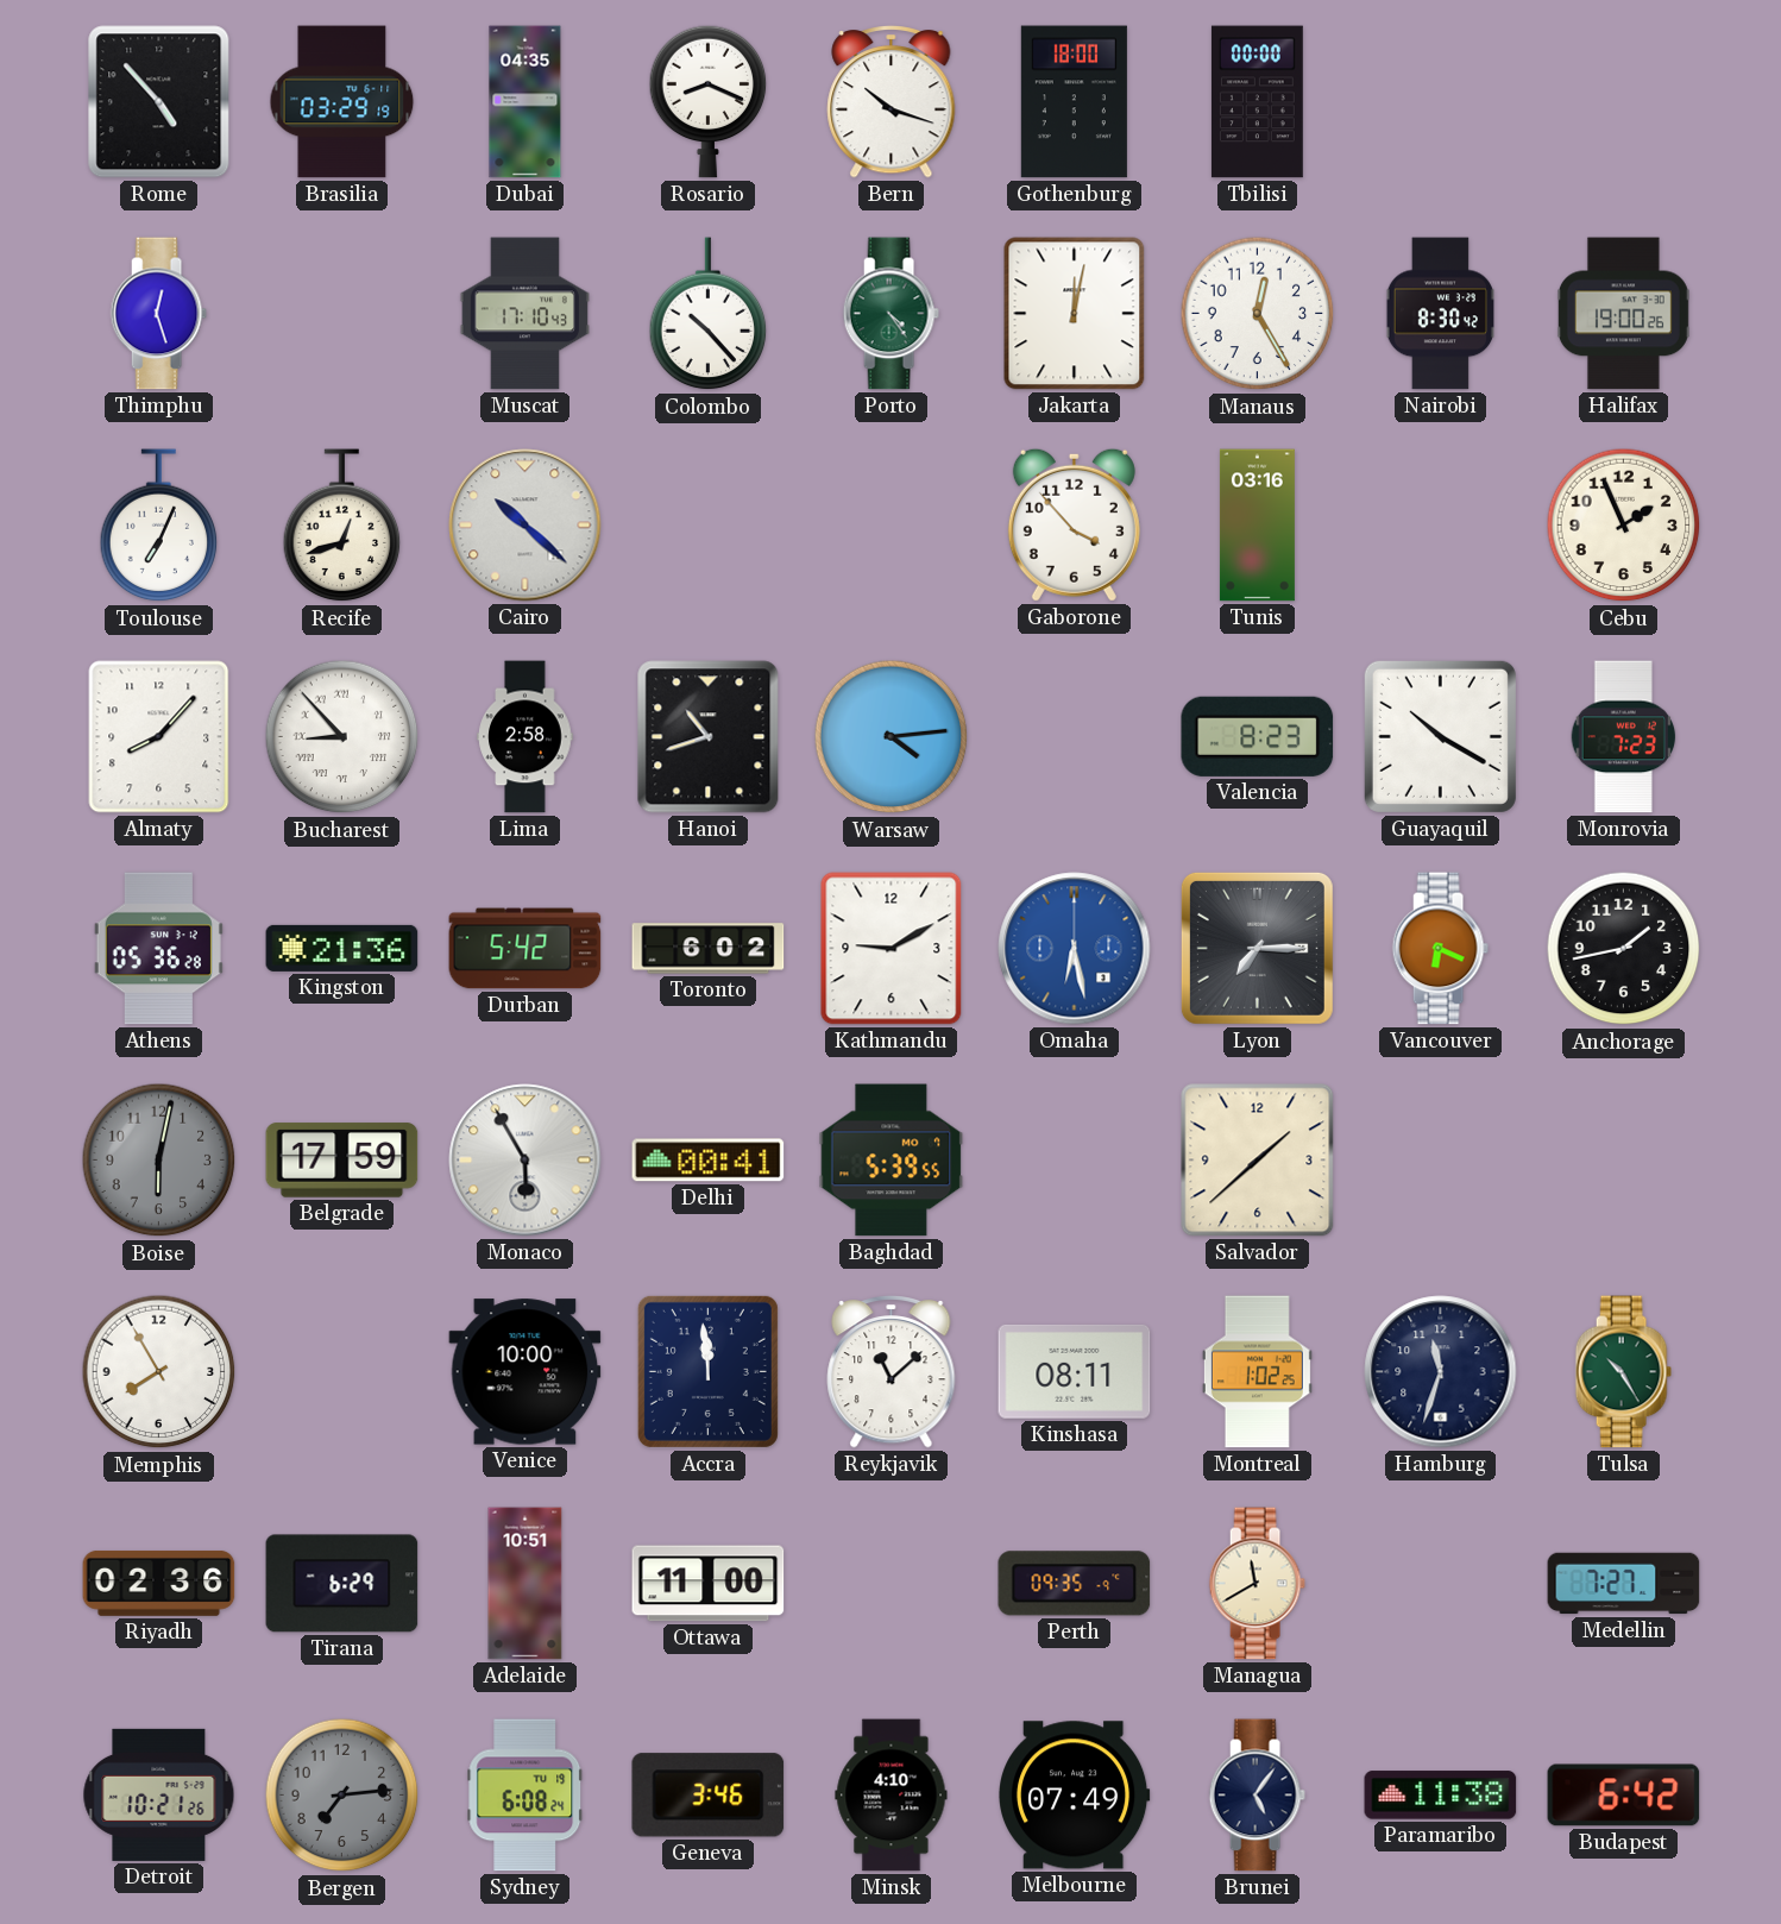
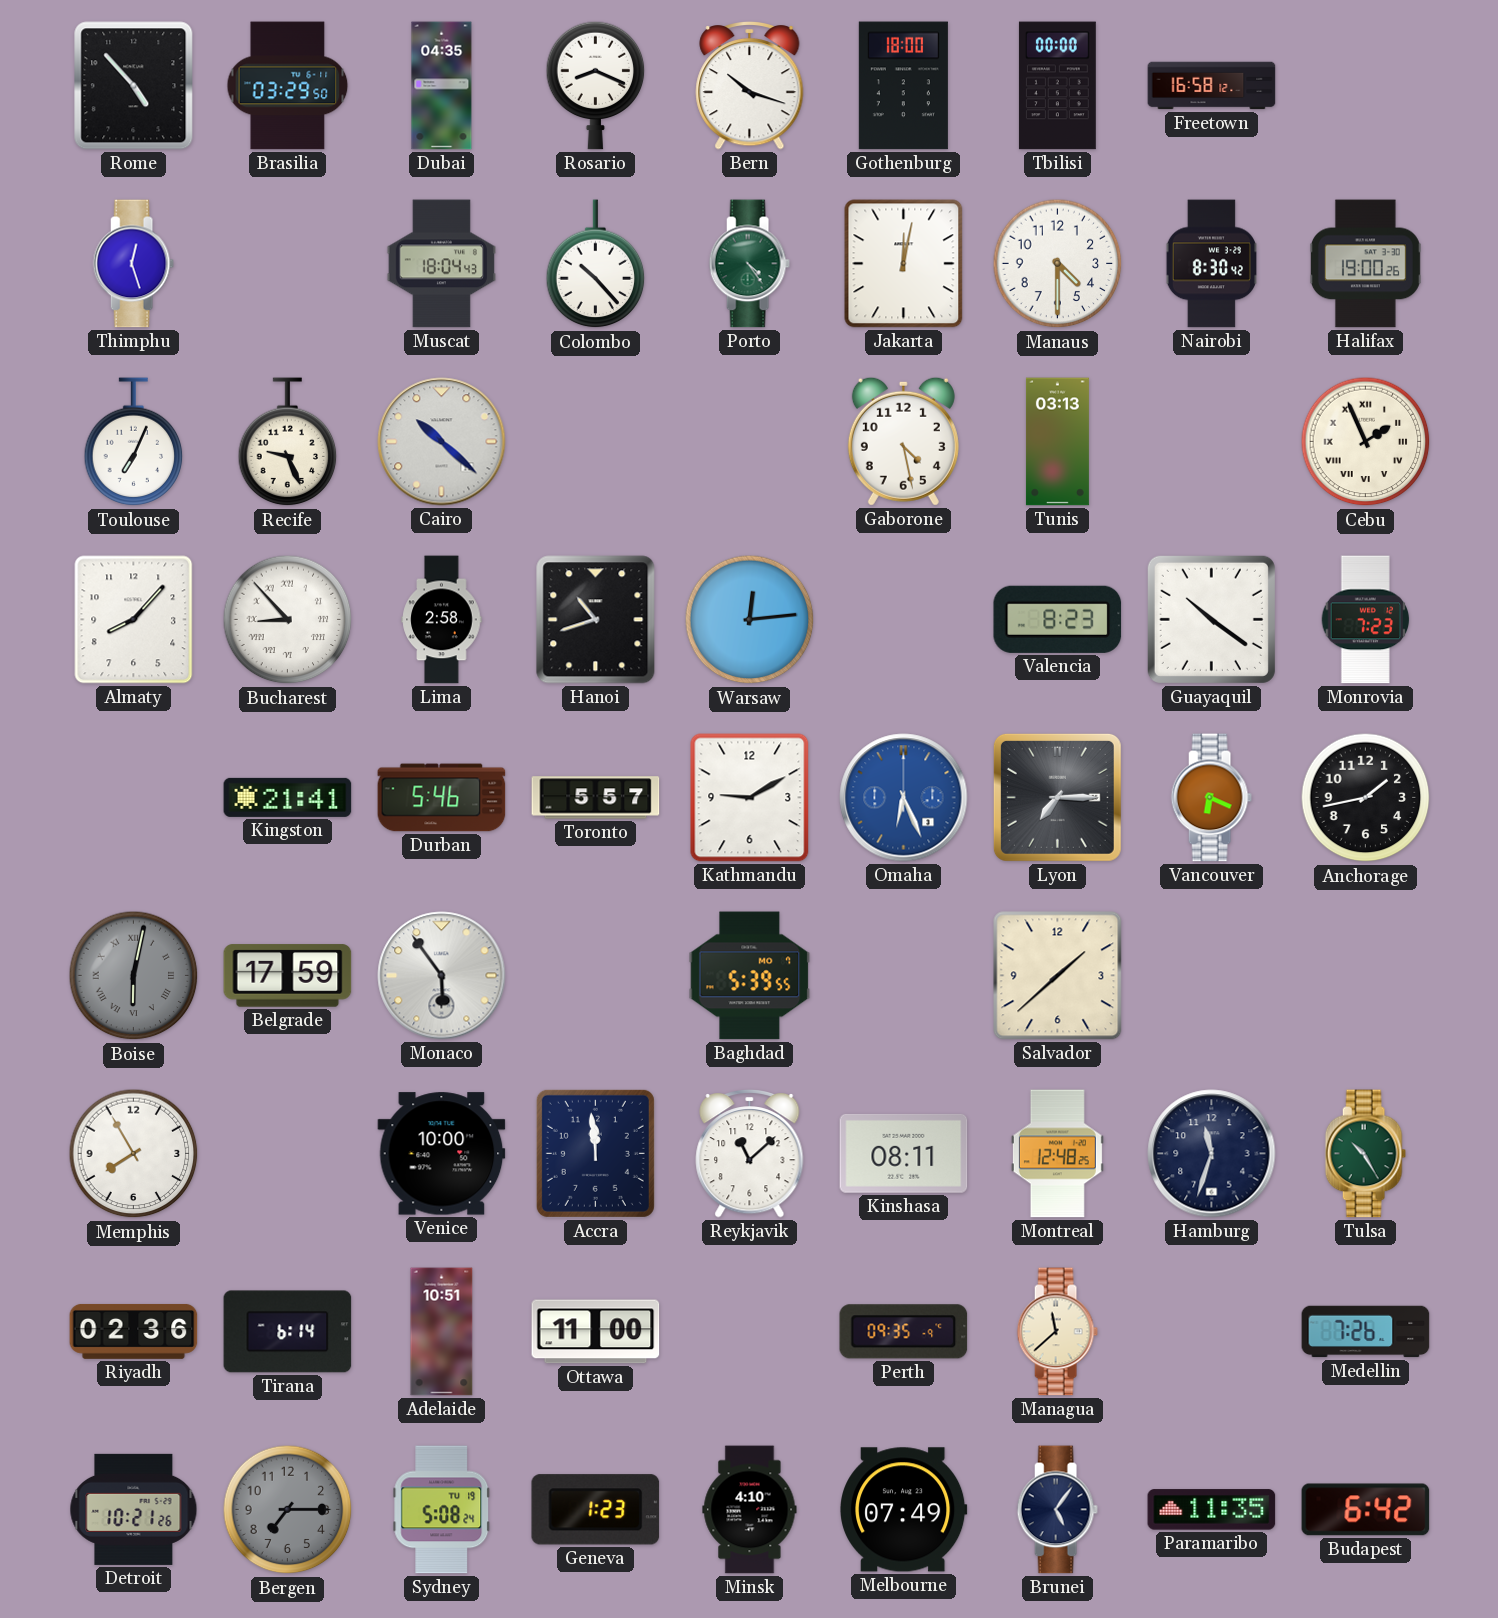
Brasilia: 03:29:19 -> 03:29:50 (288, 86)
Freetown: none -> 16:58 (1212, 86)
Muscat: 17:10 -> 18:04 (441, 264)
Manaus: 12:25 -> 4:30 (1058, 264)
Recife: 12:42 -> 9:26 (288, 442)
Gaborone: 3:53 -> 4:28 (903, 441)
Tunis: 03:16 -> 03:13 (1057, 442)
Cebu numerals: Arabic -> Roman (1366, 442)
Warsaw: 4:14 -> 12:14 (750, 620)
Guayaquil: 10:20 -> 10:21 (1211, 619)
Athens: 05:36 -> none (158, 949)
Kingston: 21:36 -> 21:41 (288, 797)
Durban: 5:42 -> 5:46 (442, 798)
Toronto: 6:02 -> 5:57 (596, 798)
Omaha: 6:28 -> 6:26 (904, 798)
Boise numerals: Arabic -> Roman (134, 976)
Monaco: 5:55 -> 5:54 (442, 976)
Delhi: 00:41 -> none (709, 1161)
Montreal: 1:02 -> 12:48 (1057, 1154)
Tirana: 6:29 -> 6:14 (288, 1332)
Managua: 11:40 -> 11:38 (1057, 1332)
Medellin: 7:27 -> 7:26 (1366, 1332)
Bergen: 7:14 -> 7:15 (288, 1510)
Sydney: 6:08 -> 5:08 (442, 1510)
Geneva: 3:46 -> 1:23 (596, 1510)
Paramaribo: 11:38 -> 11:35 (1212, 1510)
